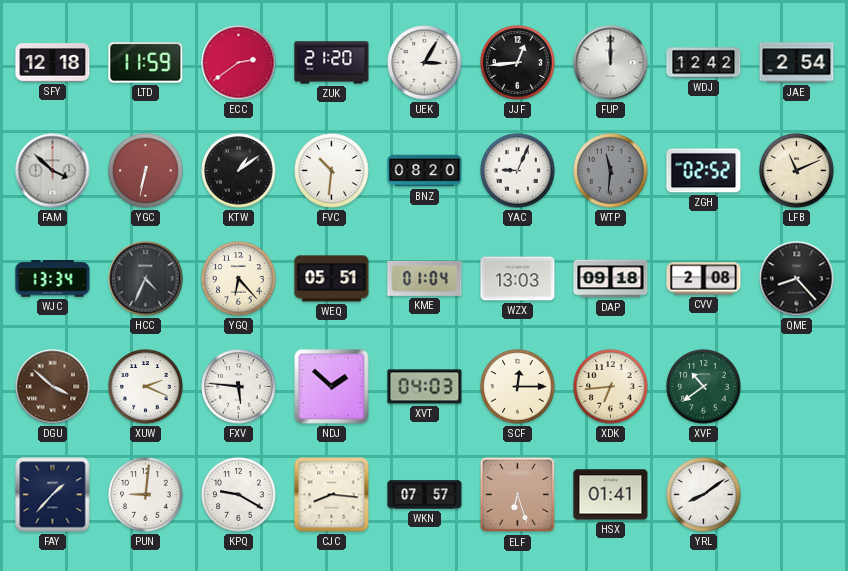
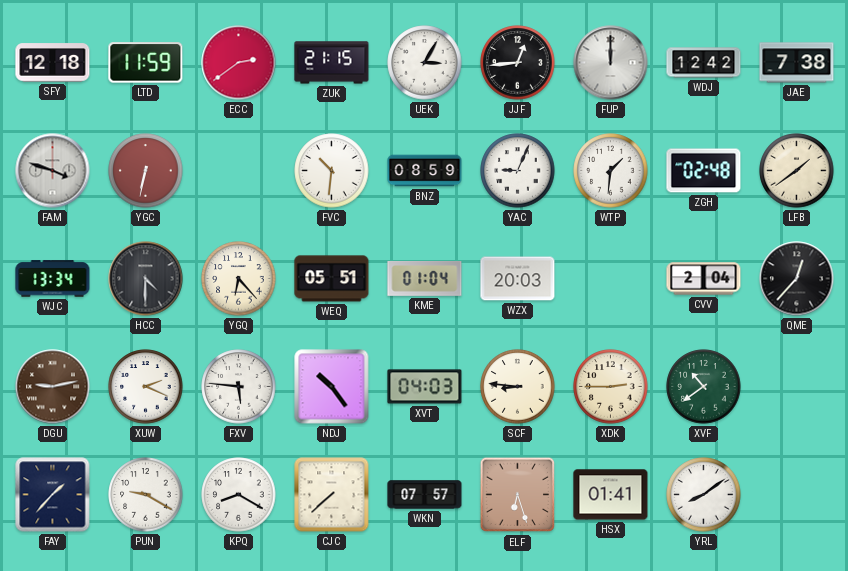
ZUK: 21:20 -> 21:15 (332, 63)
JAE: 2:54 -> 7:38 (797, 63)
FAM: 3:52 -> 3:48 (53, 171)
KTW: 1:09 -> none (239, 171)
BNZ: 08:20 -> 08:59 (425, 171)
WTP: 11:31 -> 1:31 (611, 171)
WTP dial: grey -> white (611, 171)
ZGH: 02:52 -> 02:48 (704, 171)
LFB: 11:11 -> 1:39 (797, 171)
HCC: 4:34 -> 4:30 (146, 279)
WZX: 13:03 -> 20:03 (518, 279)
DAP: 09:18 -> none (611, 279)
CVV: 2:08 -> 2:04 (704, 279)
QME: 8:23 -> 12:37 (797, 279)
DGU: 3:52 -> 9:13 (53, 387)
NDJ: 1:52 -> 10:24 (332, 387)
SCF: 12:15 -> 8:46 (518, 387)
XDK: 6:44 -> 2:45 (611, 387)
PUN: 9:01 -> 9:20 (146, 495)
KPQ: 9:20 -> 8:20 (239, 495)
CJC: 8:16 -> 7:38 (332, 495)
